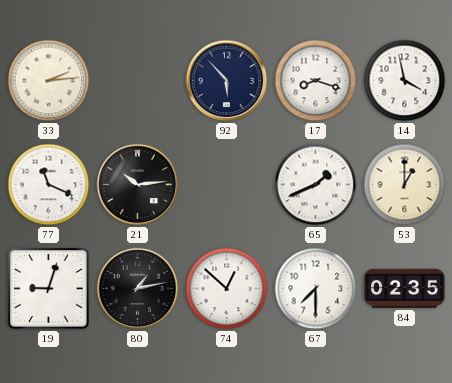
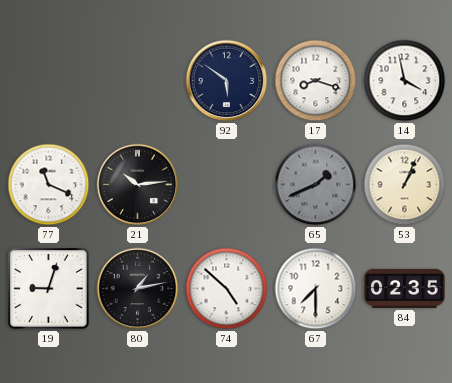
33: 2:14 -> none (49, 81)
92: 5:53 -> 5:51 (227, 81)
65 dial: white -> grey (316, 185)
53: 1:00 -> 1:04 (405, 185)
74: 12:52 -> 4:52 (227, 289)
